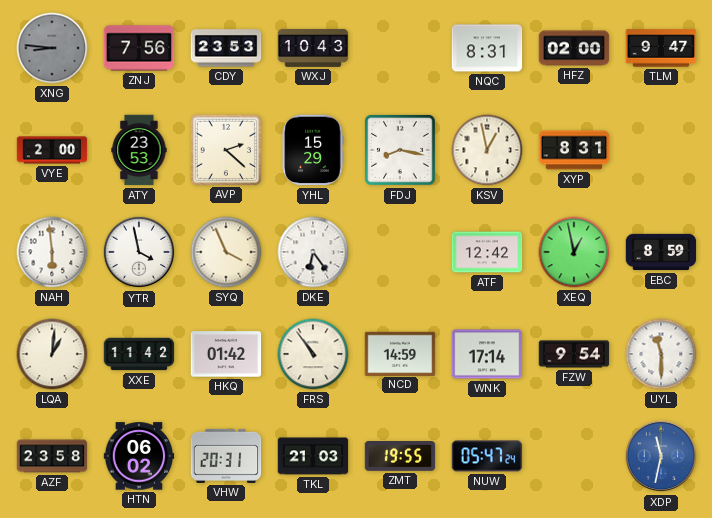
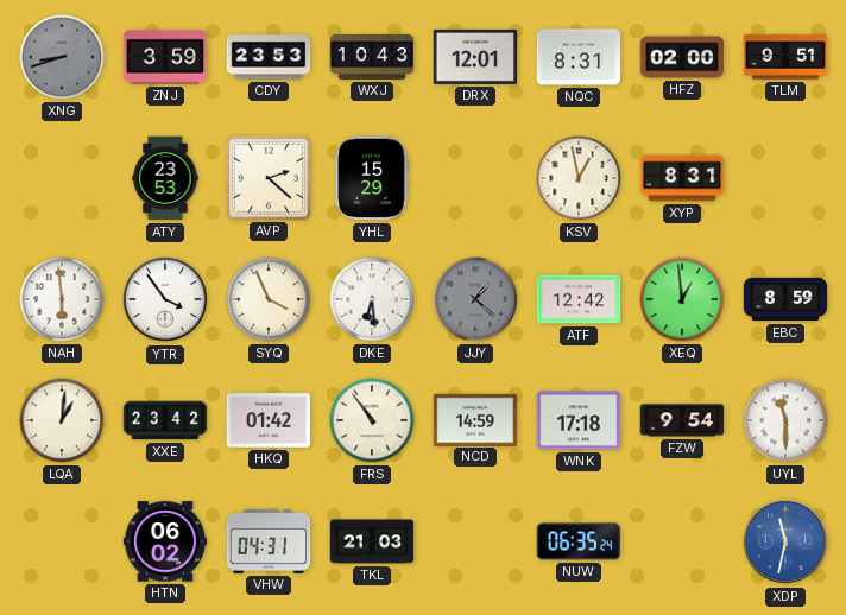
XNG: 8:46 -> 8:42 (62, 57)
ZNJ: 7:56 -> 3:59 (165, 57)
DRX: none -> 12:01 (475, 57)
TLM: 9:47 -> 9:51 (785, 57)
VYE: 2:00 -> none (52, 150)
FDJ: 8:17 -> none (400, 150)
YTR: 3:58 -> 3:54 (165, 299)
DKE: 6:24 -> 6:29 (372, 299)
JJY: none -> 1:22 (475, 299)
XEQ: 12:58 -> 12:59 (682, 299)
XXE: 11:42 -> 23:42 (165, 420)
WNK: 17:14 -> 17:18 (579, 420)
AZF: 23:58 -> none (52, 456)
VHW: 20:31 -> 04:31 (269, 541)
ZMT: 19:55 -> none (400, 457)
NUW: 05:47 -> 06:35 (579, 541)
